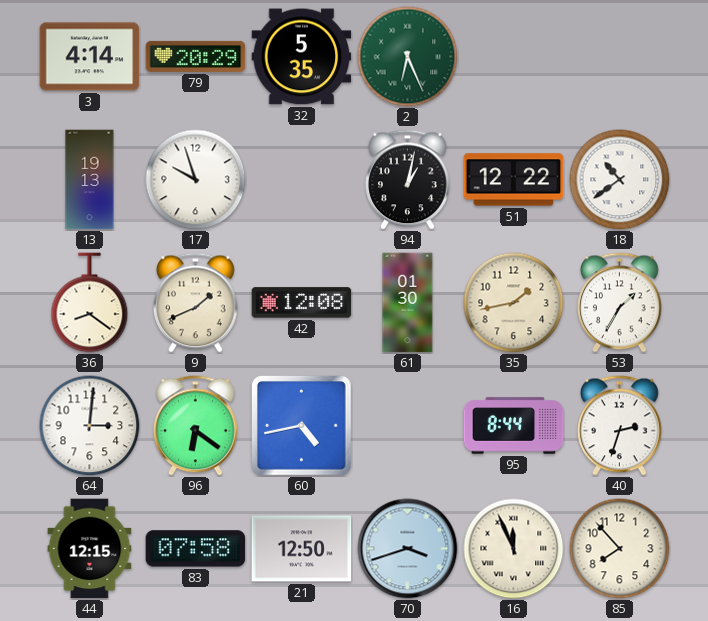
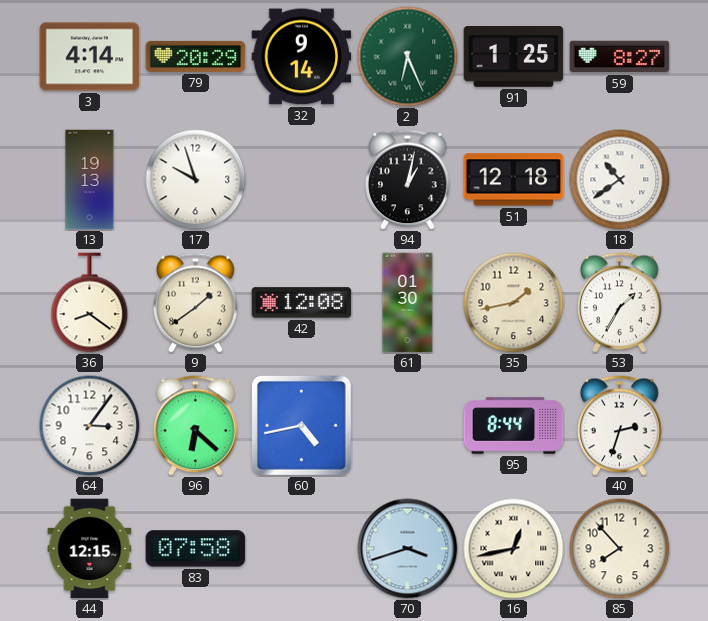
32: 5:35 -> 9:14 (302, 57)
91: none -> 1:25 (514, 57)
59: none -> 8:27 (620, 57)
51: 12:22 -> 12:18 (514, 180)
9: 1:41 -> 1:39 (196, 303)
64: 3:01 -> 3:06 (90, 426)
96: 6:21 -> 6:22 (196, 426)
21: 12:50 -> none (302, 549)
16: 11:56 -> 12:43 (514, 549)
